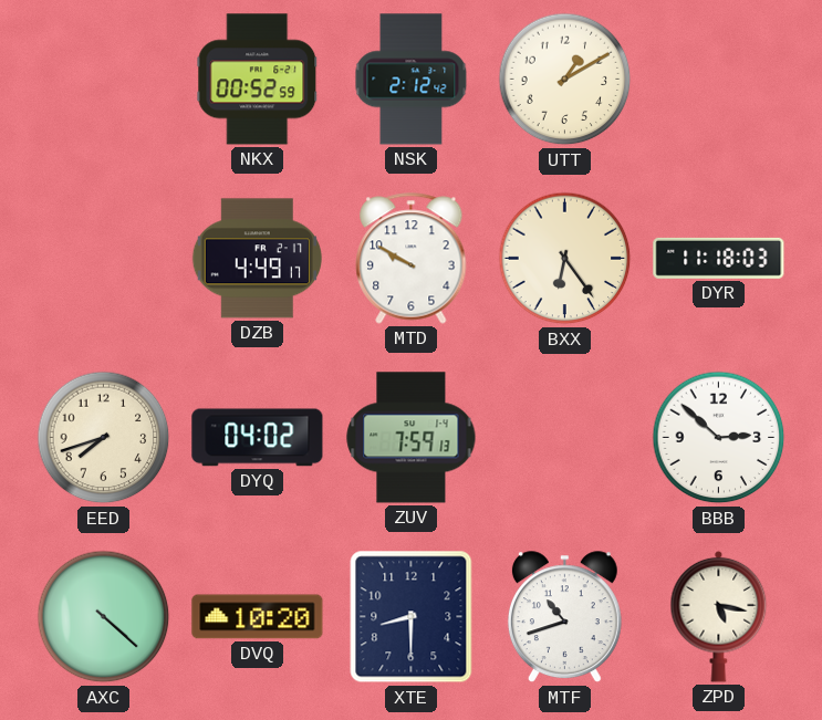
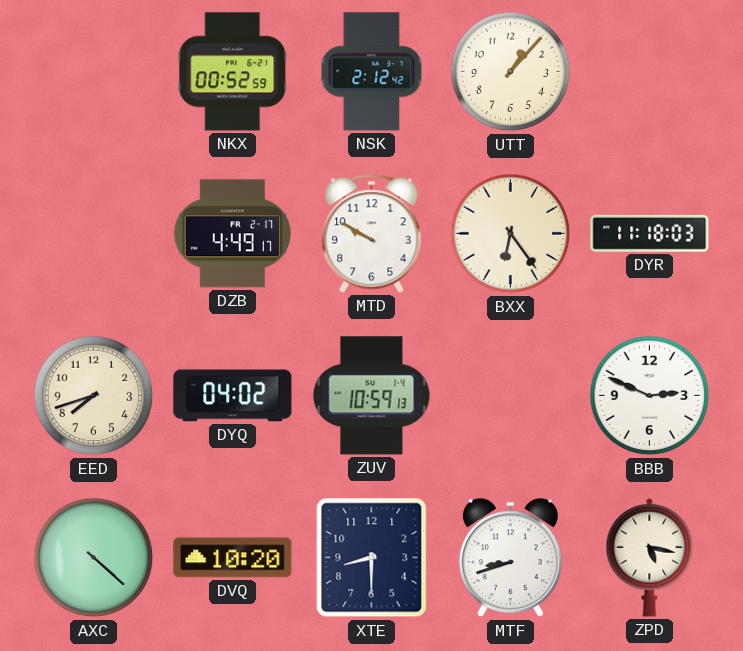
UTT: 1:10 -> 1:07 (511, 72)
ZUV: 7:59 -> 10:59 (372, 396)
BBB: 2:52 -> 2:49 (650, 396)
MTF: 10:42 -> 8:42 (510, 558)
